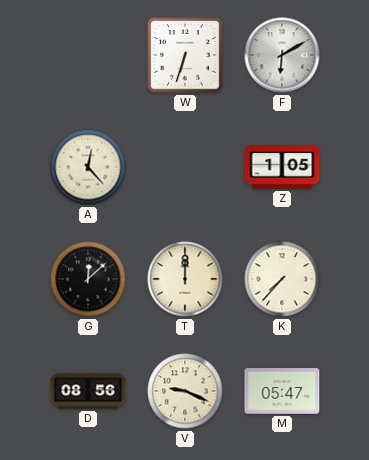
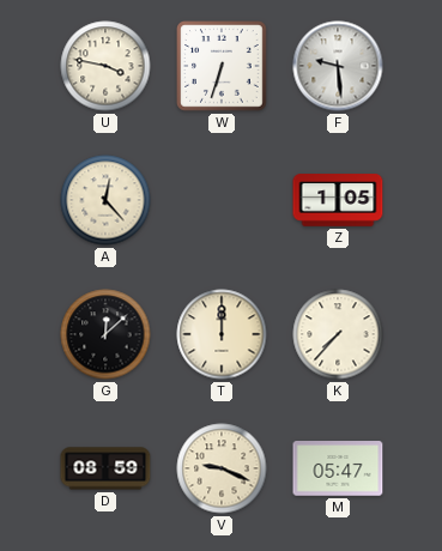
U: none -> 3:47 (105, 66)
F: 6:10 -> 9:29 (338, 66)
D: 08:56 -> 08:59 (105, 468)
